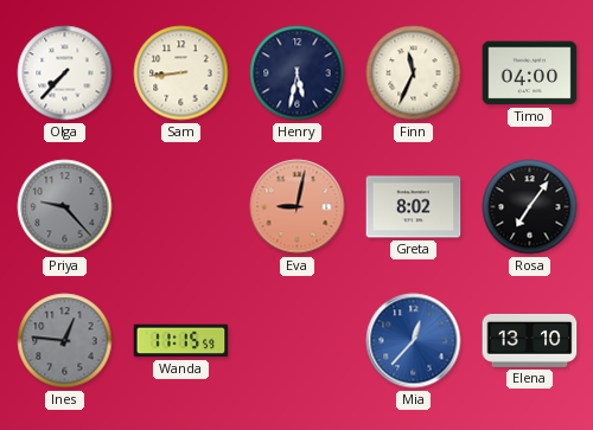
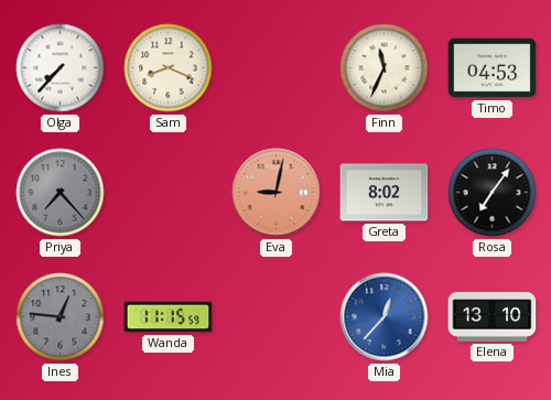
Sam: 8:44 -> 8:19 (169, 68)
Henry: 5:32 -> none (298, 73)
Timo: 04:00 -> 04:53 (493, 68)
Priya: 9:23 -> 7:23 (61, 193)
